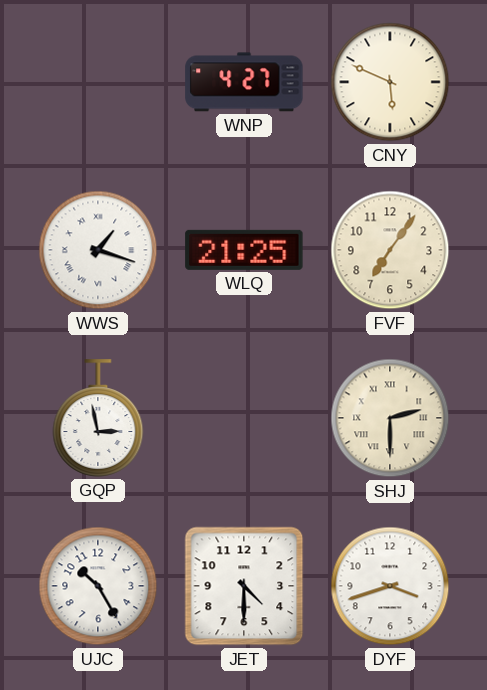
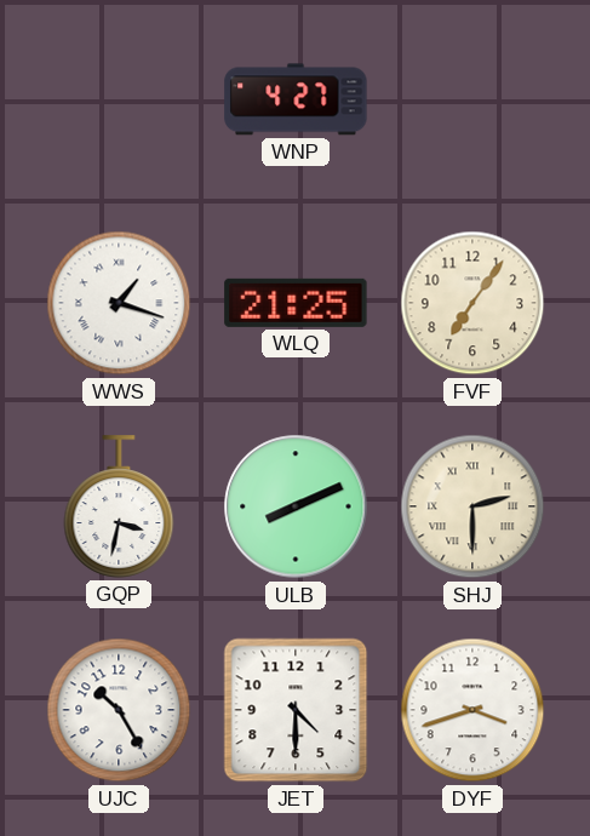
CNY: 5:49 -> none (390, 82)
GQP: 2:58 -> 3:32 (119, 506)
ULB: none -> 8:11 (296, 506)
